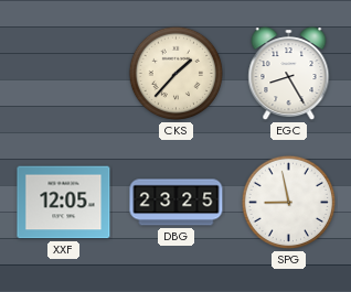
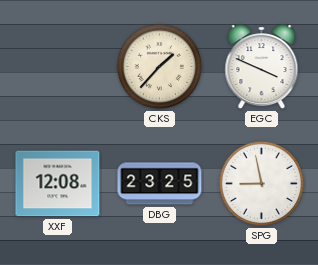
EGC: 8:25 -> 3:49 (262, 67)
XXF: 12:05 -> 12:08 (58, 184)
